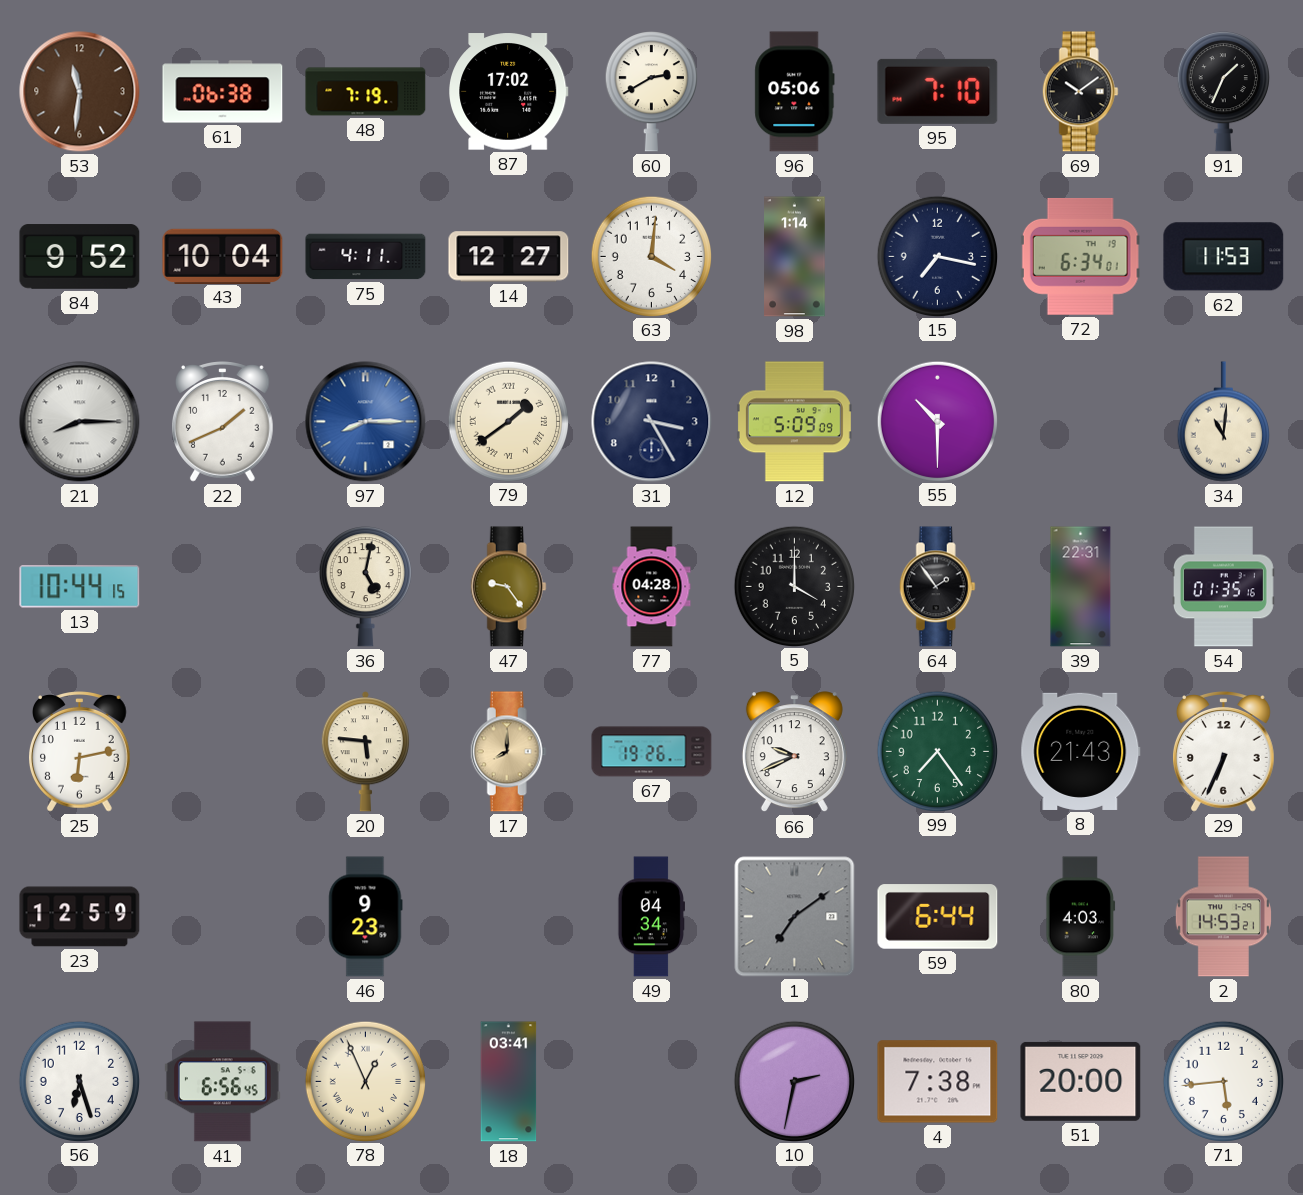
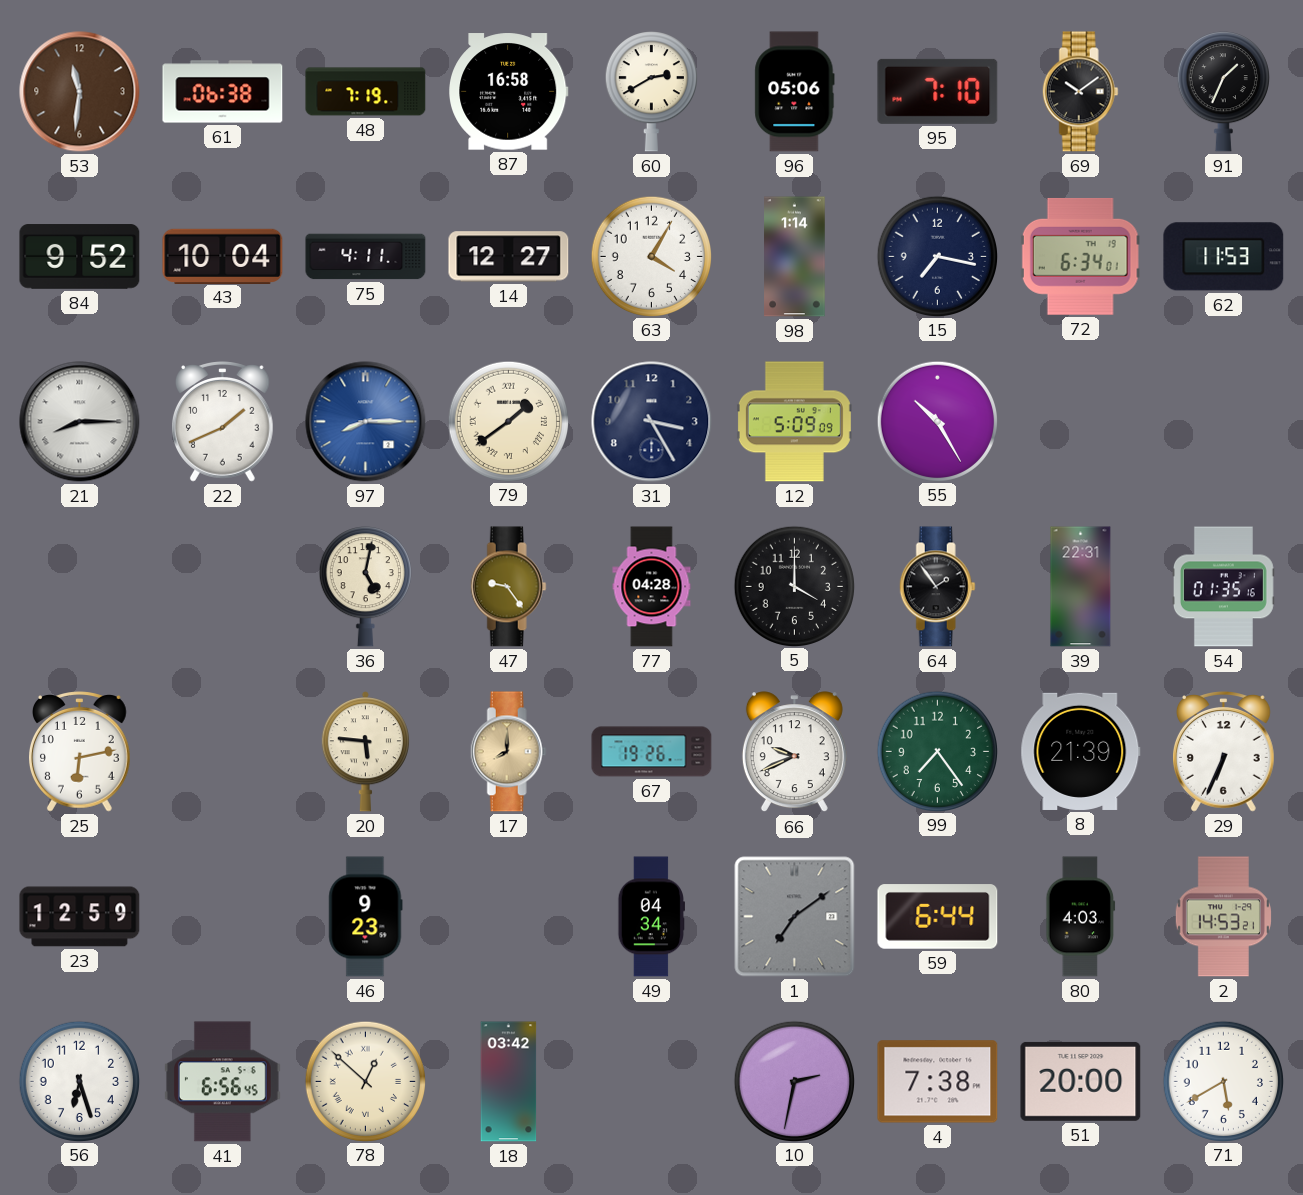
87: 17:02 -> 16:58 (509, 92)
63: 4:01 -> 4:05 (651, 256)
55: 10:30 -> 10:25 (937, 421)
34: 11:01 -> none (1223, 422)
13: 10:44 -> none (80, 587)
8: 21:43 -> 21:39 (1081, 751)
78: 12:56 -> 12:52 (365, 1081)
18: 03:41 -> 03:42 (509, 1082)
71: 5:44 -> 5:40 (1223, 1081)
